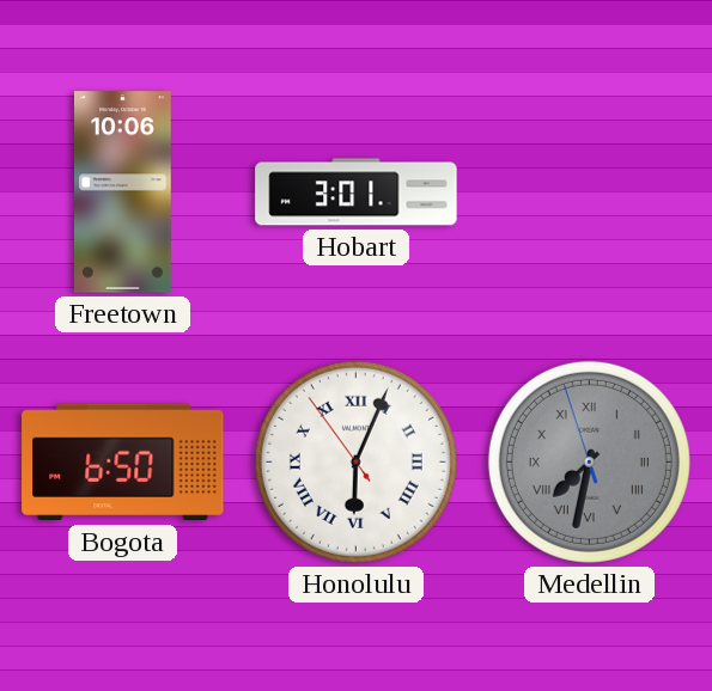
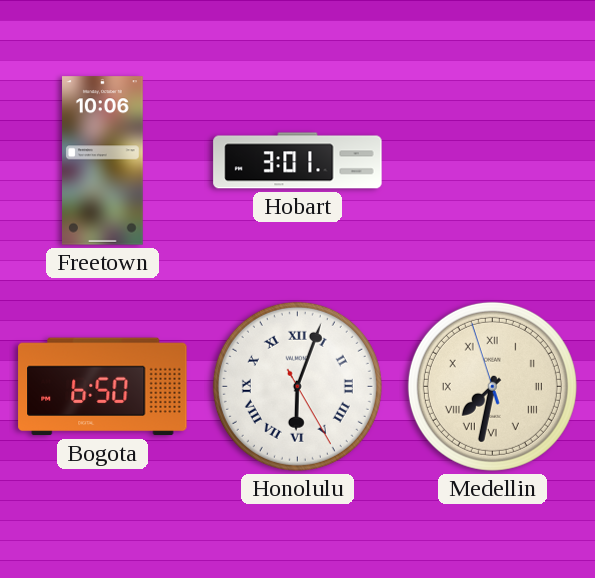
Honolulu: 6:03:54 -> 6:03:25 (297, 386)
Medellin dial: grey -> cream (492, 386)
